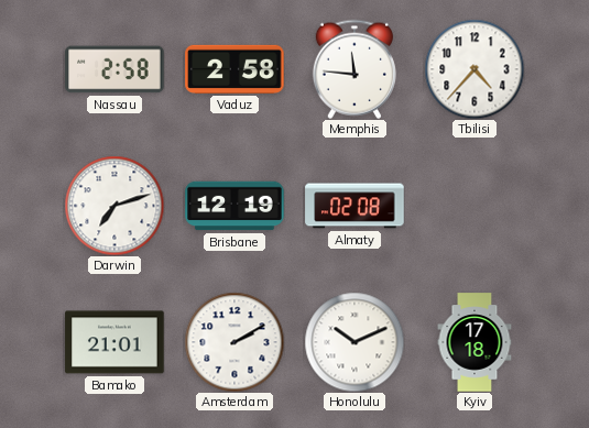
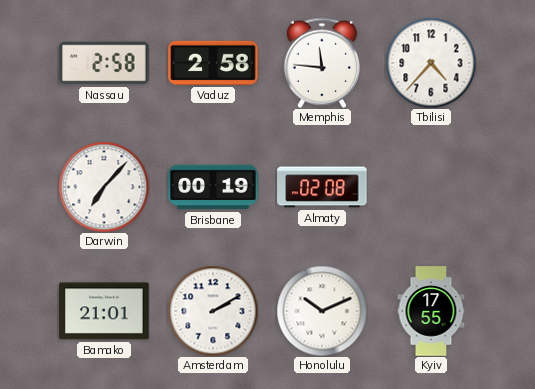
Darwin: 7:12 -> 7:07 (104, 187)
Brisbane: 12:19 -> 00:19 (213, 187)
Kyiv: 17:18 -> 17:55 (431, 311)
